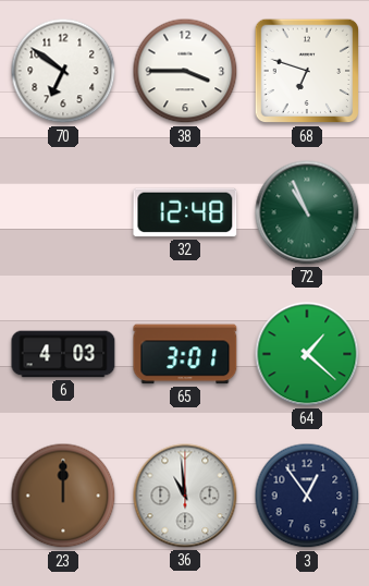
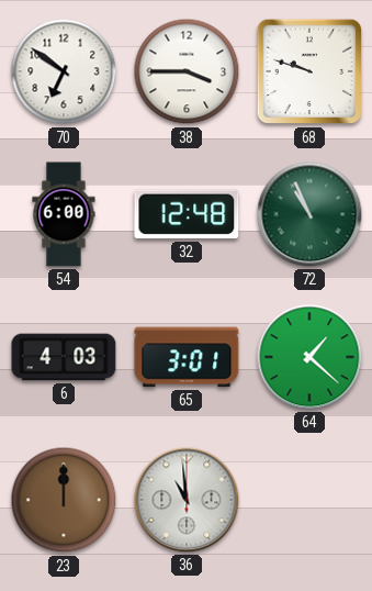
68: 6:48 -> 9:48 (309, 71)
54: none -> 6:00 (64, 214)
3: 12:54 -> none (307, 496)
